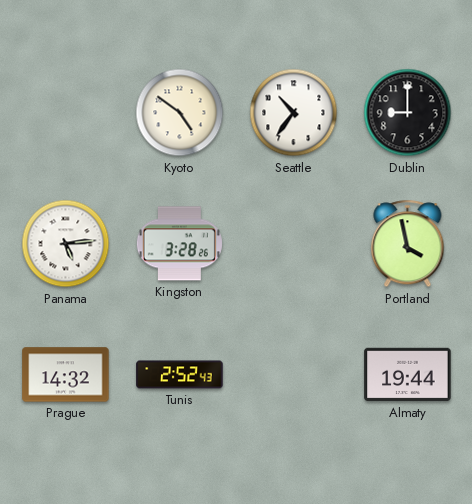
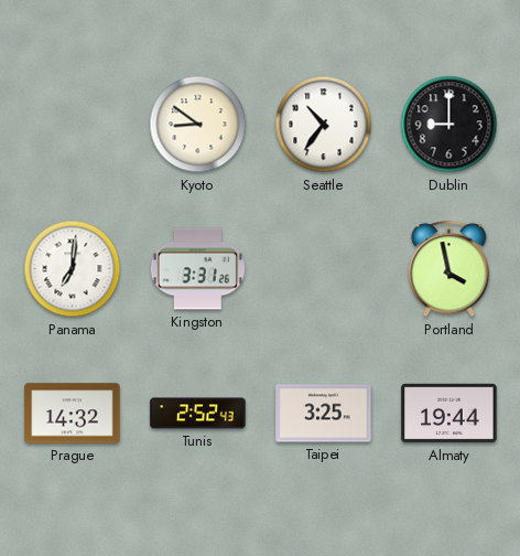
Kyoto: 4:51 -> 8:51 (198, 125)
Panama: 5:14 -> 7:01 (73, 269)
Kingston: 3:28 -> 3:31 (197, 269)
Taipei: none -> 3:25 (324, 414)
